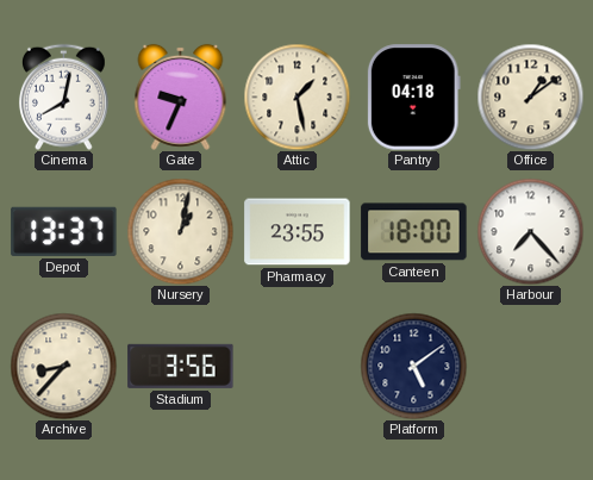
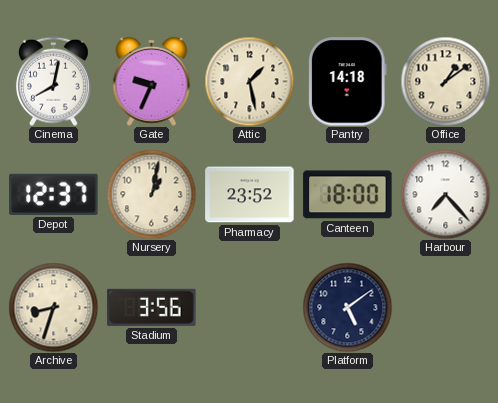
Pantry: 04:18 -> 14:18 (347, 82)
Depot: 13:37 -> 12:37 (54, 194)
Pharmacy: 23:55 -> 23:52 (250, 195)
Archive: 8:37 -> 8:33 (53, 307)
